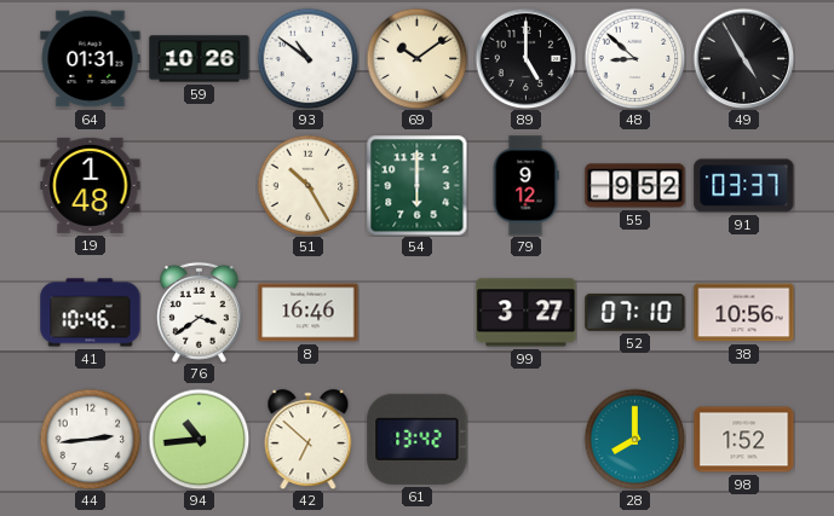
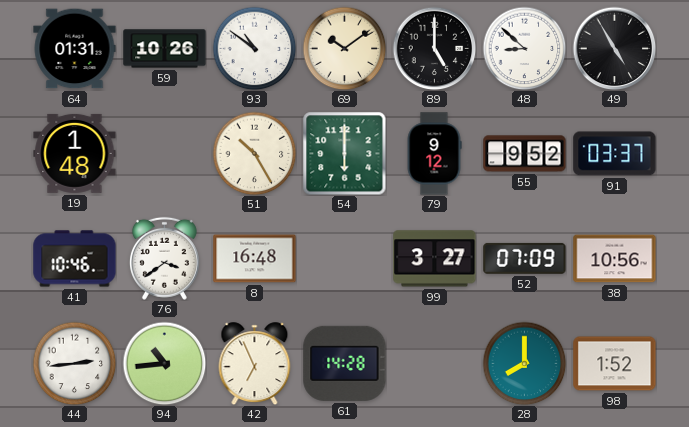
8: 16:46 -> 16:48 (255, 259)
52: 07:10 -> 07:09 (525, 258)
42: 6:52 -> 6:56 (255, 364)
61: 13:42 -> 14:28 (345, 363)
